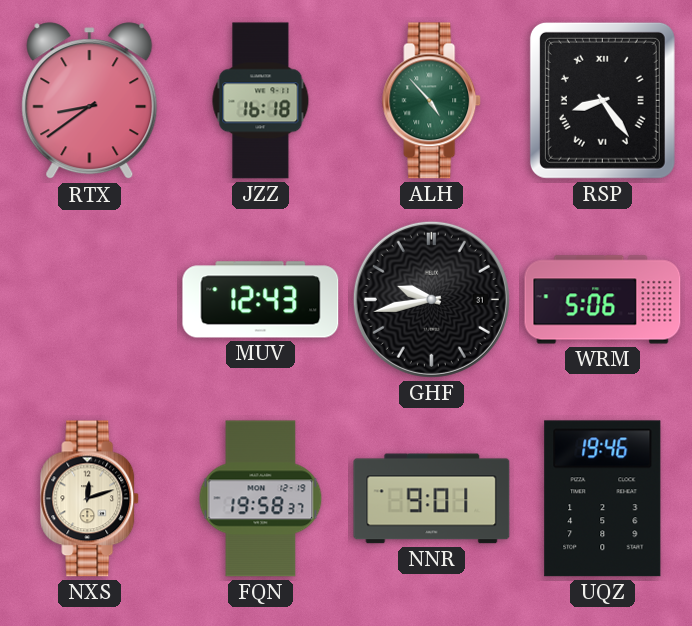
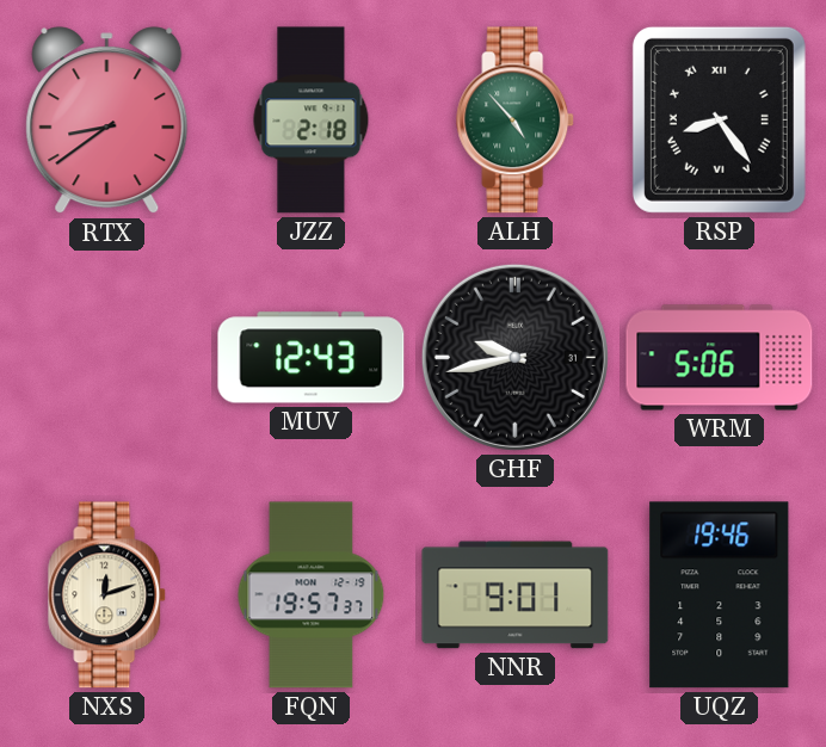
JZZ: 16:18 -> 2:18 (312, 121)
FQN: 19:58 -> 19:57 (312, 595)
